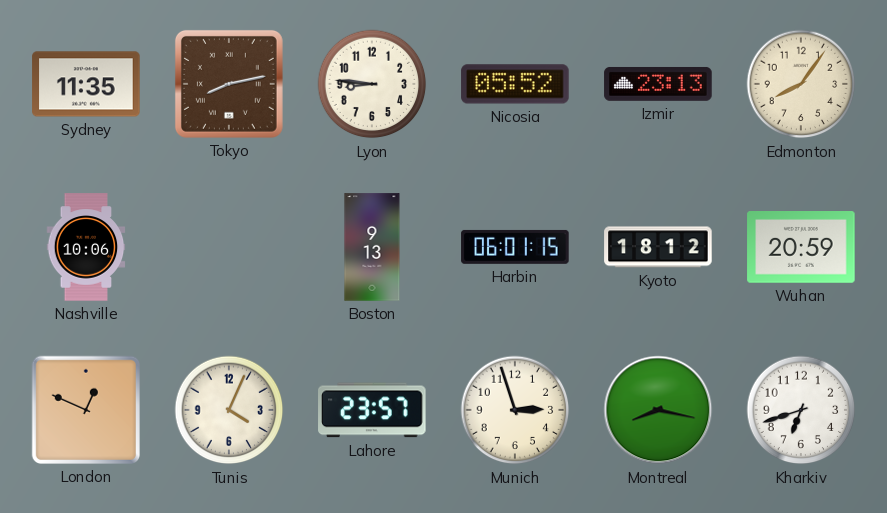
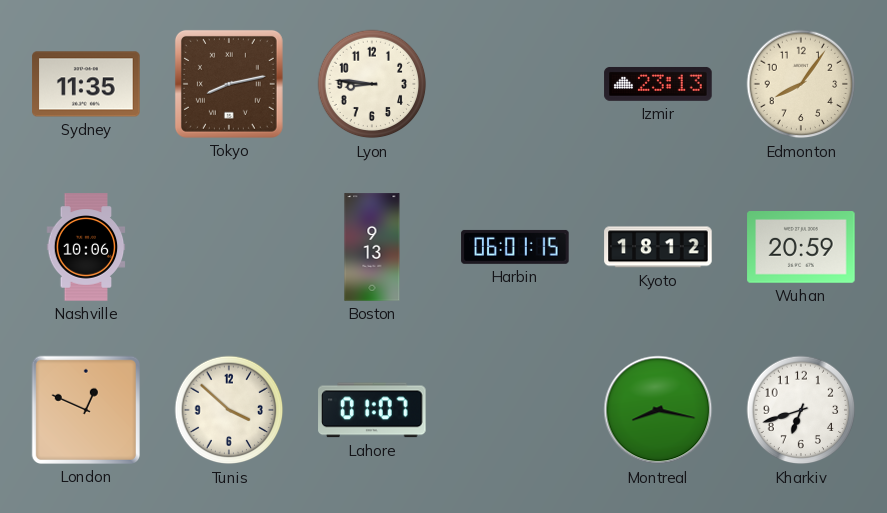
Nicosia: 05:52 -> none (515, 84)
Tunis: 4:04 -> 3:52 (229, 410)
Lahore: 23:57 -> 01:07 (372, 410)
Munich: 2:57 -> none (515, 410)
